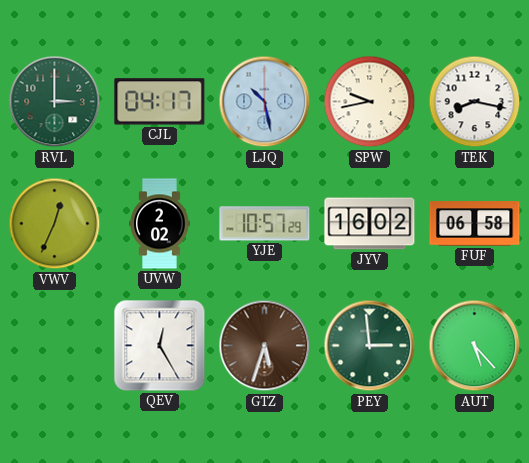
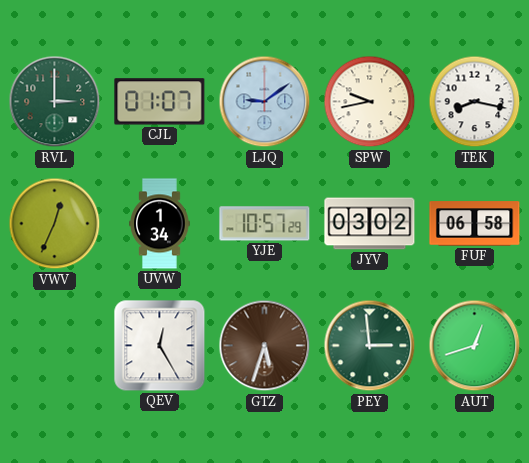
CJL: 04:17 -> 01:07 (160, 102)
LJQ: 10:28 -> 9:09 (265, 102)
UVW: 2:02 -> 1:34 (160, 224)
JYV: 16:02 -> 03:02 (370, 224)
AUT: 5:23 -> 12:42 (475, 346)
